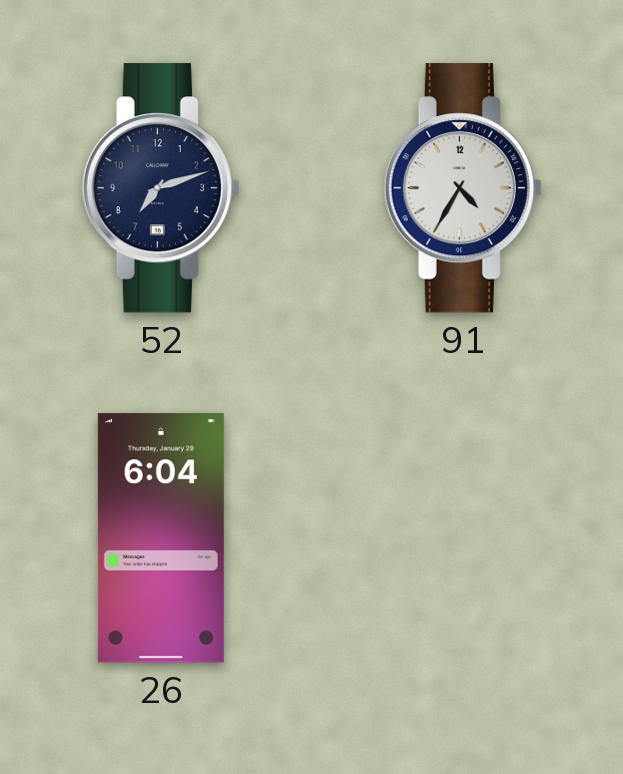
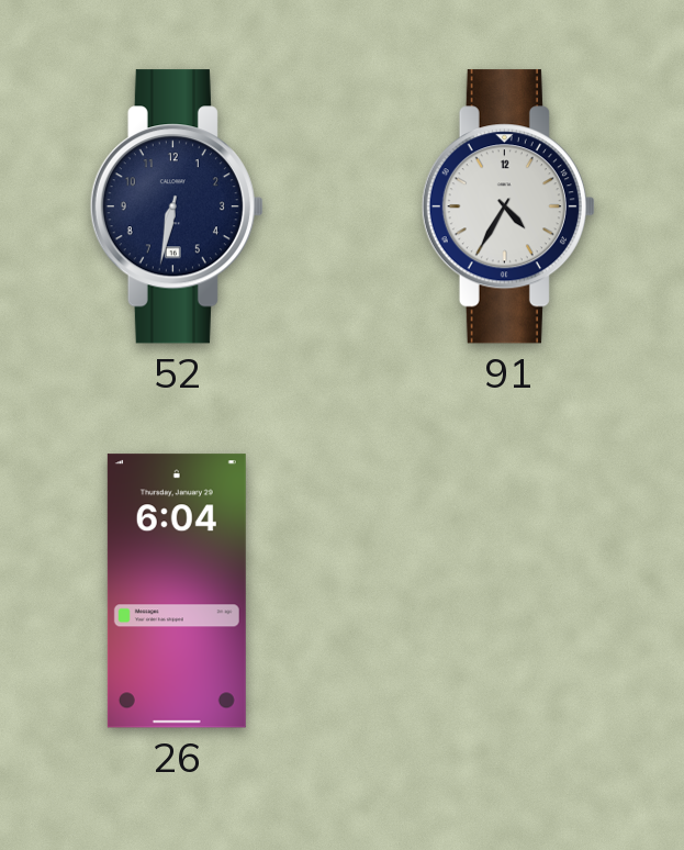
52: 7:12 -> 6:32 (177, 206)
